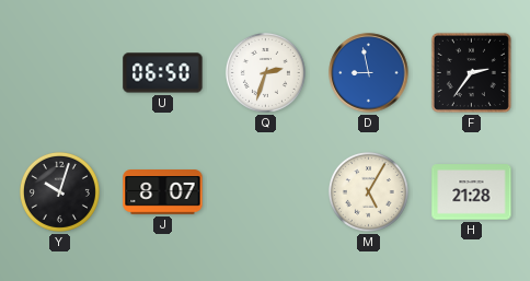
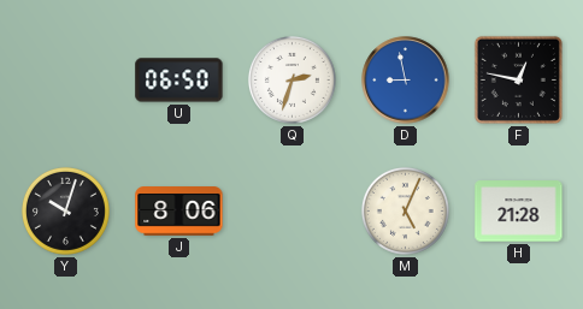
F: 2:36 -> 12:47 (518, 79)
J: 8:07 -> 8:06 (179, 212)
M: 5:05 -> 5:04 (405, 210)
